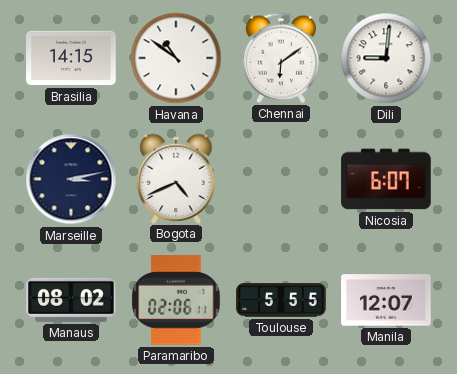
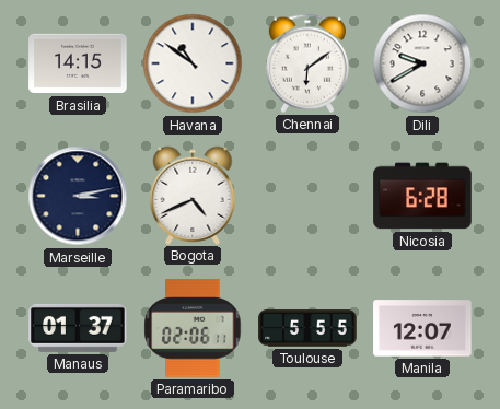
Dili: 9:01 -> 9:40 (422, 63)
Nicosia: 6:07 -> 6:28 (422, 196)
Manaus: 08:02 -> 01:37 (78, 328)
